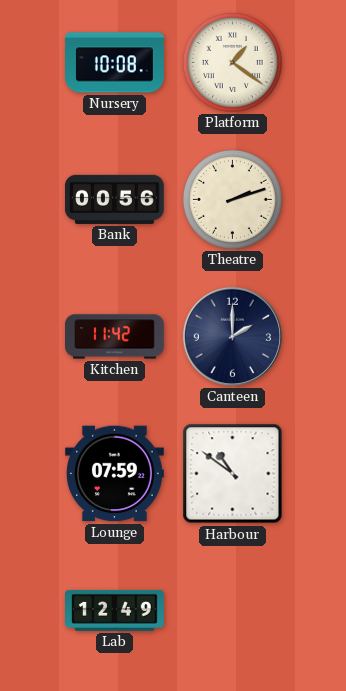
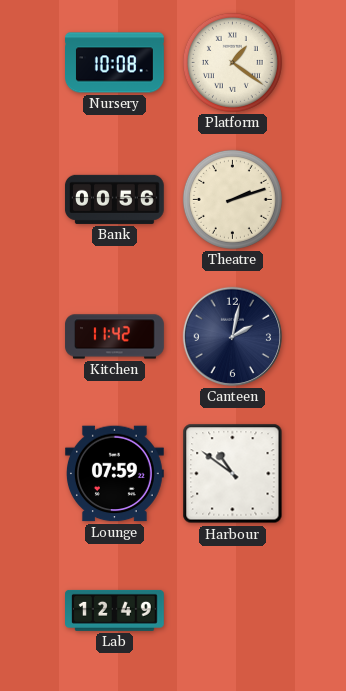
Canteen: 2:00 -> 2:02 (232, 336)
